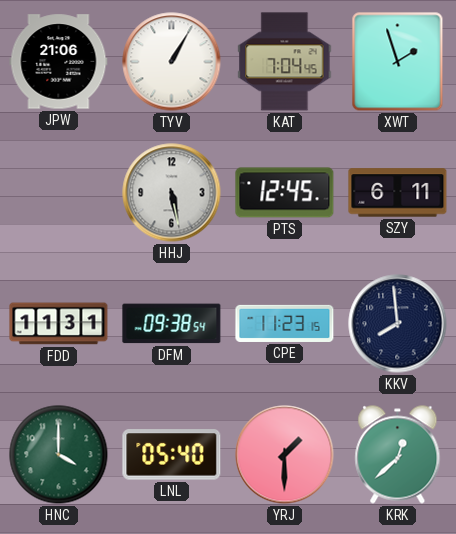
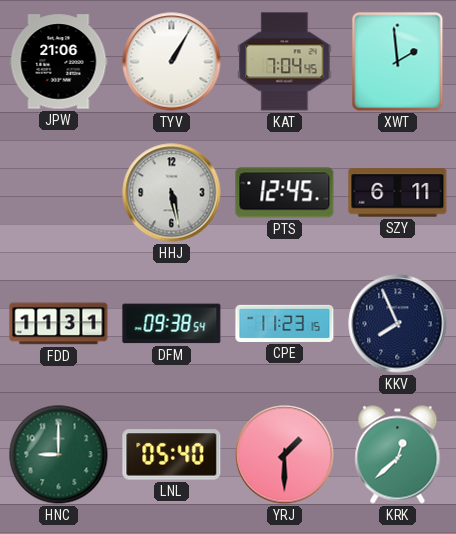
XWT: 1:57 -> 1:59 (398, 62)
KKV: 7:59 -> 7:56 (398, 324)
HNC: 4:00 -> 9:00 (59, 455)
